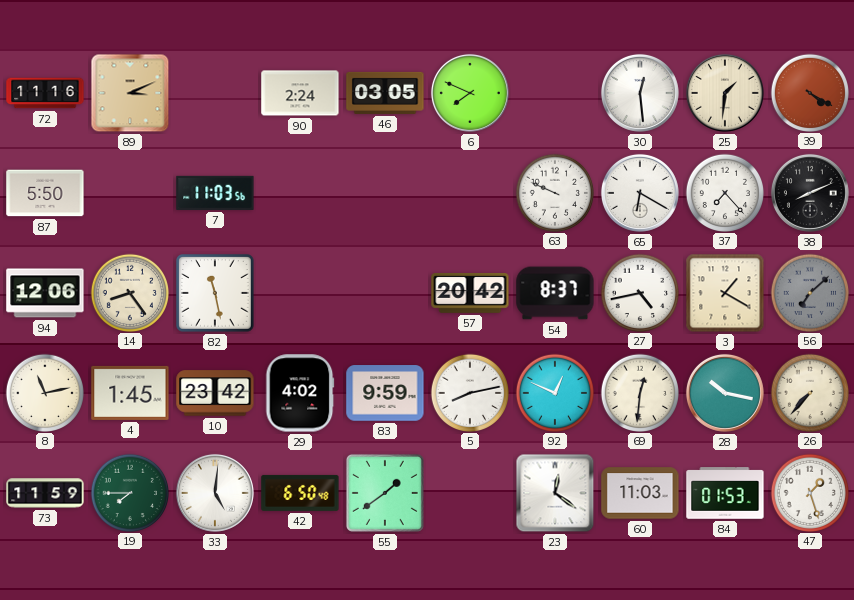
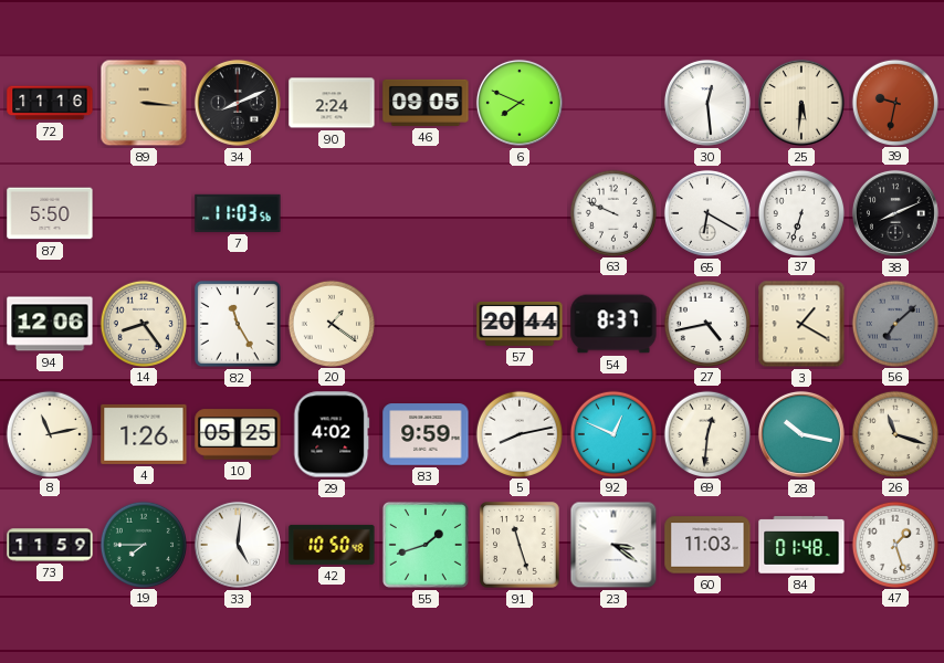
89: 3:11 -> 3:16 (144, 103)
34: none -> 8:11 (238, 103)
46: 03:05 -> 09:05 (426, 103)
25: 1:31 -> 5:31 (801, 103)
39: 4:20 -> 9:32 (894, 102)
37: 7:23 -> 6:33 (800, 212)
82: 11:28 -> 11:25 (239, 325)
20: none -> 1:21 (331, 323)
57: 20:42 -> 20:44 (520, 325)
4: 1:45 -> 1:26 (144, 434)
10: 23:42 -> 05:25 (238, 434)
26: 7:37 -> 11:18 (894, 433)
42: 6:50 -> 10:50 (332, 545)
55: 1:39 -> 1:42 (426, 545)
91: none -> 11:27 (520, 545)
23: 12:21 -> 3:21 (613, 545)
84: 01:53 -> 01:48 (801, 545)
